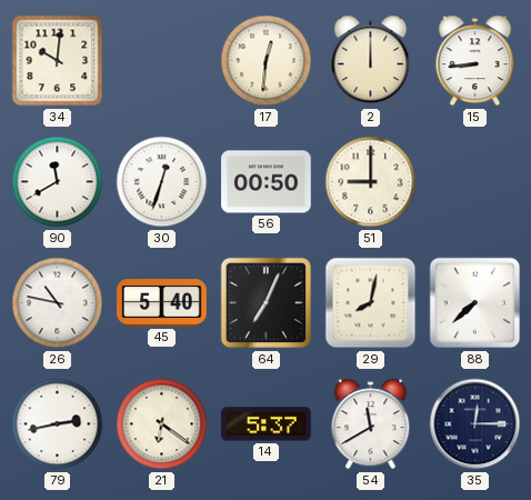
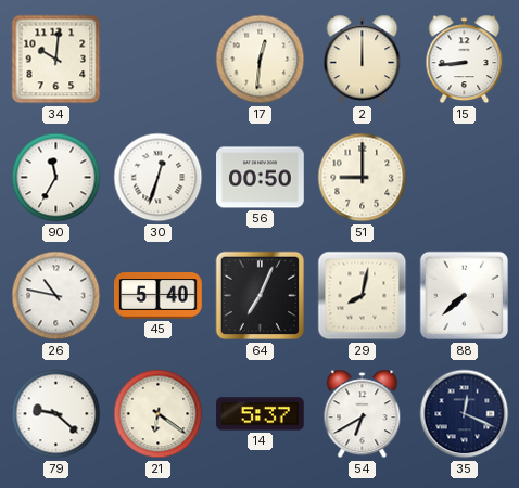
90: 11:40 -> 11:35 (56, 178)
79: 2:43 -> 9:22 (56, 414)
54: 11:40 -> 6:40 (363, 414)
35: 12:15 -> 12:19 (465, 414)
